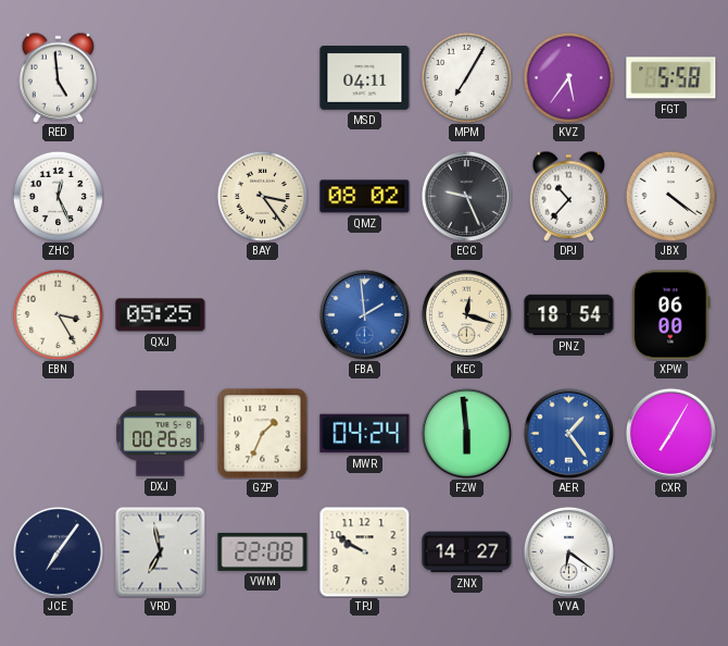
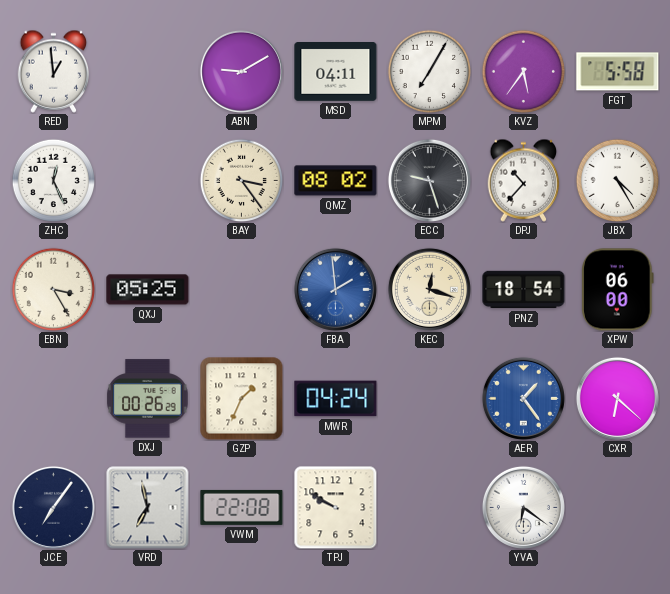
RED: 4:59 -> 12:59 (54, 71)
ABN: none -> 9:10 (241, 71)
ECC: 9:26 -> 9:27 (429, 180)
JBX: 4:21 -> 4:25 (617, 180)
FZW: 5:59 -> none (466, 433)
CXR: 7:05 -> 6:22 (617, 398)
ZNX: 14:27 -> none (467, 552)
